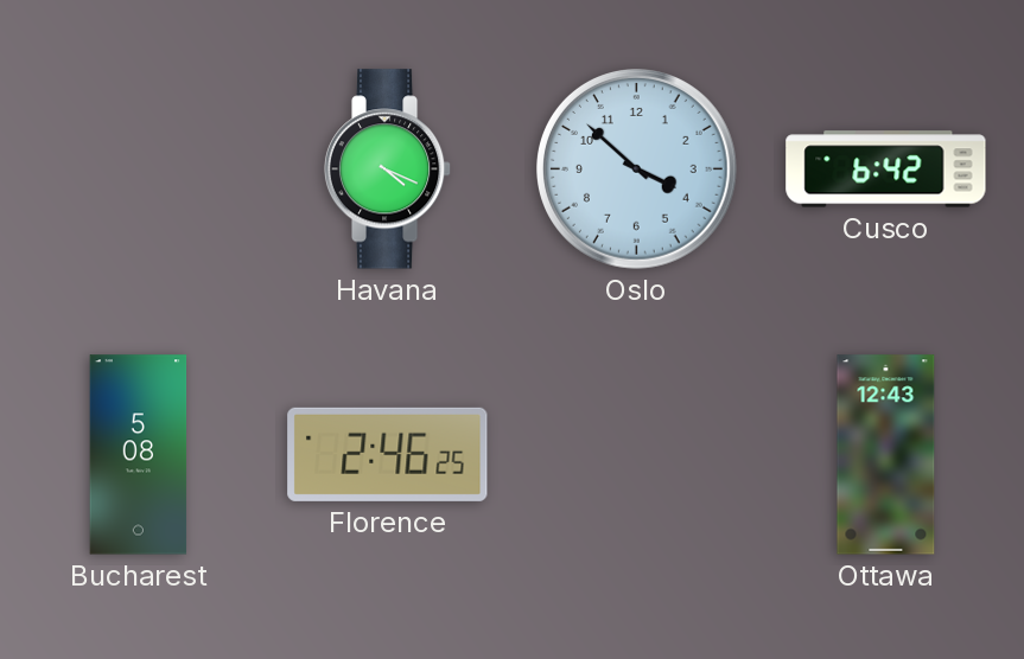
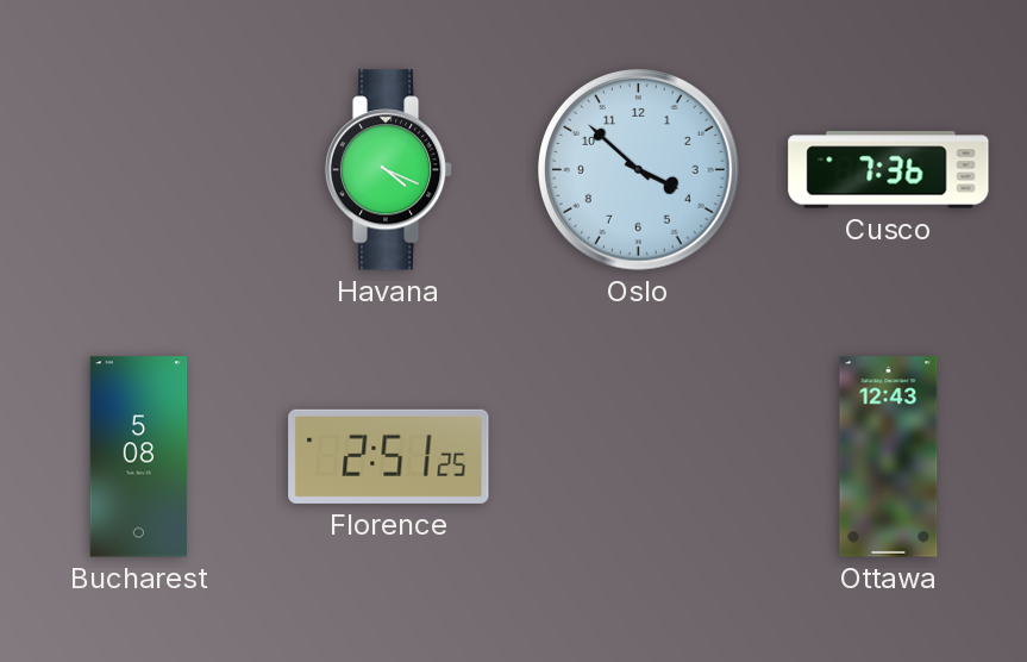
Cusco: 6:42 -> 7:36 (889, 170)
Florence: 2:46 -> 2:51 (389, 456)
